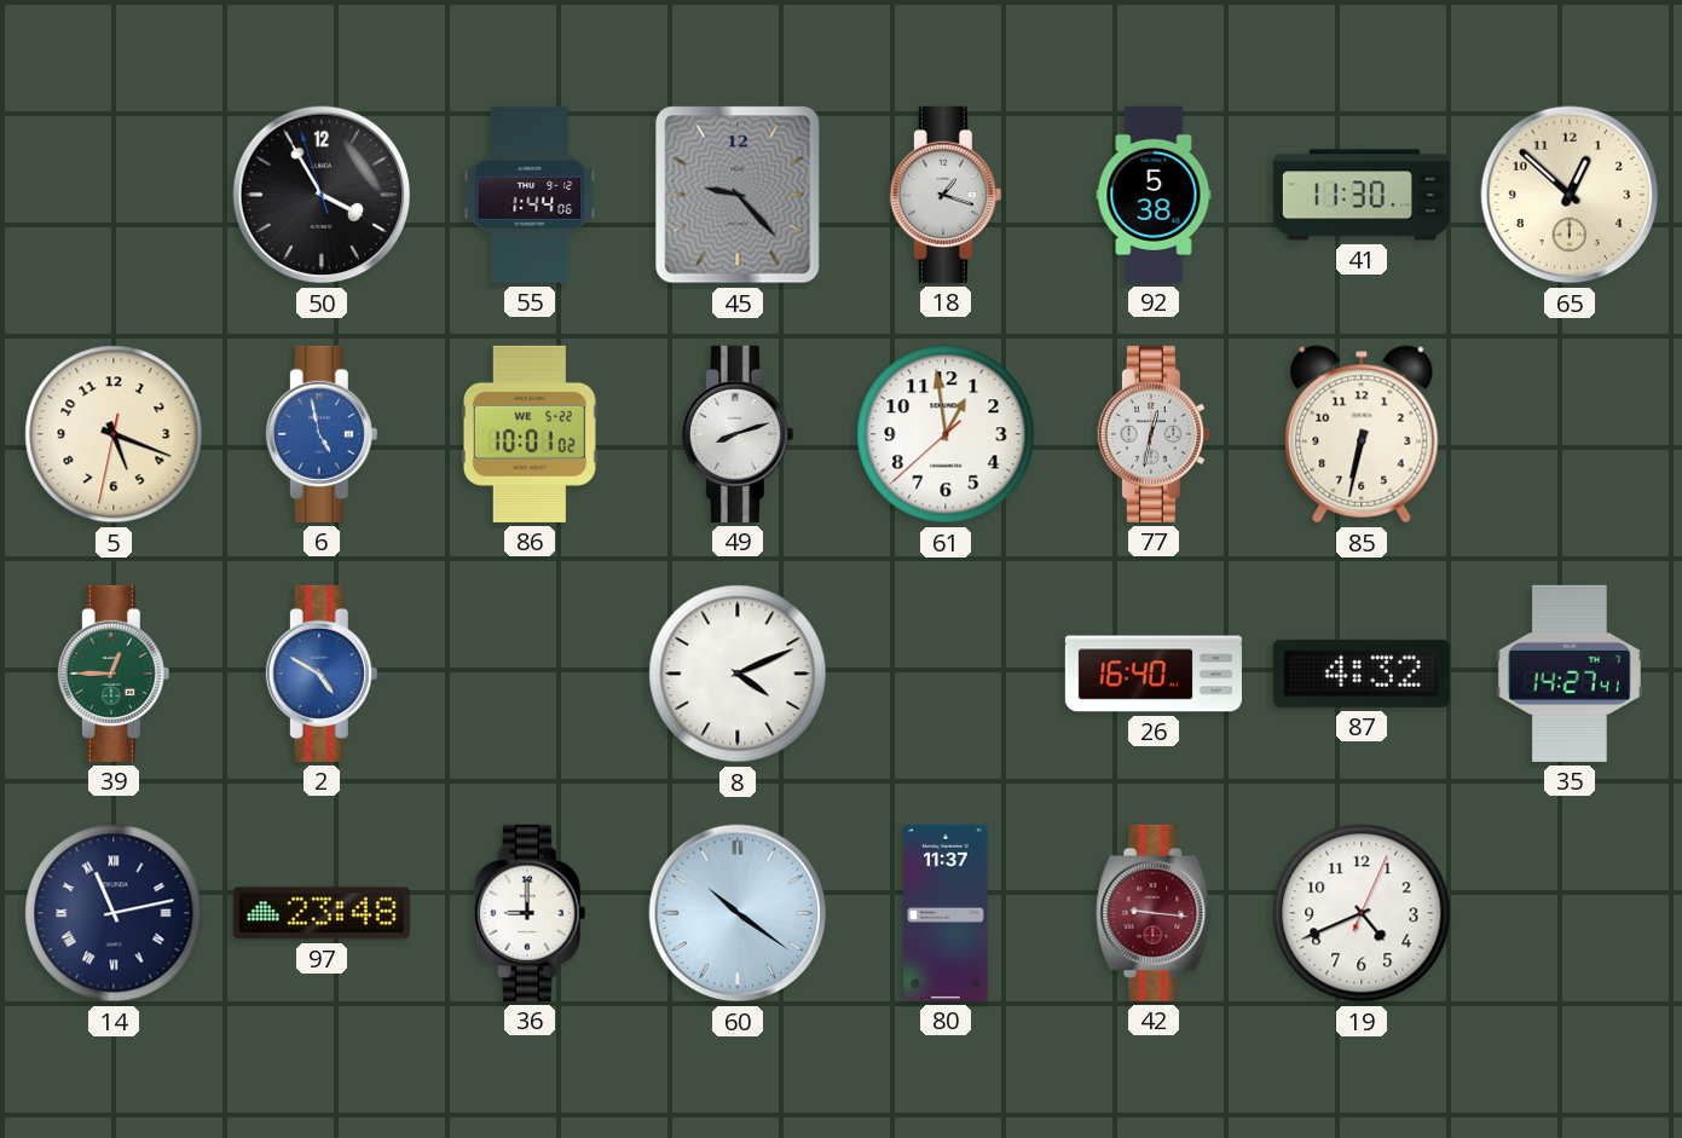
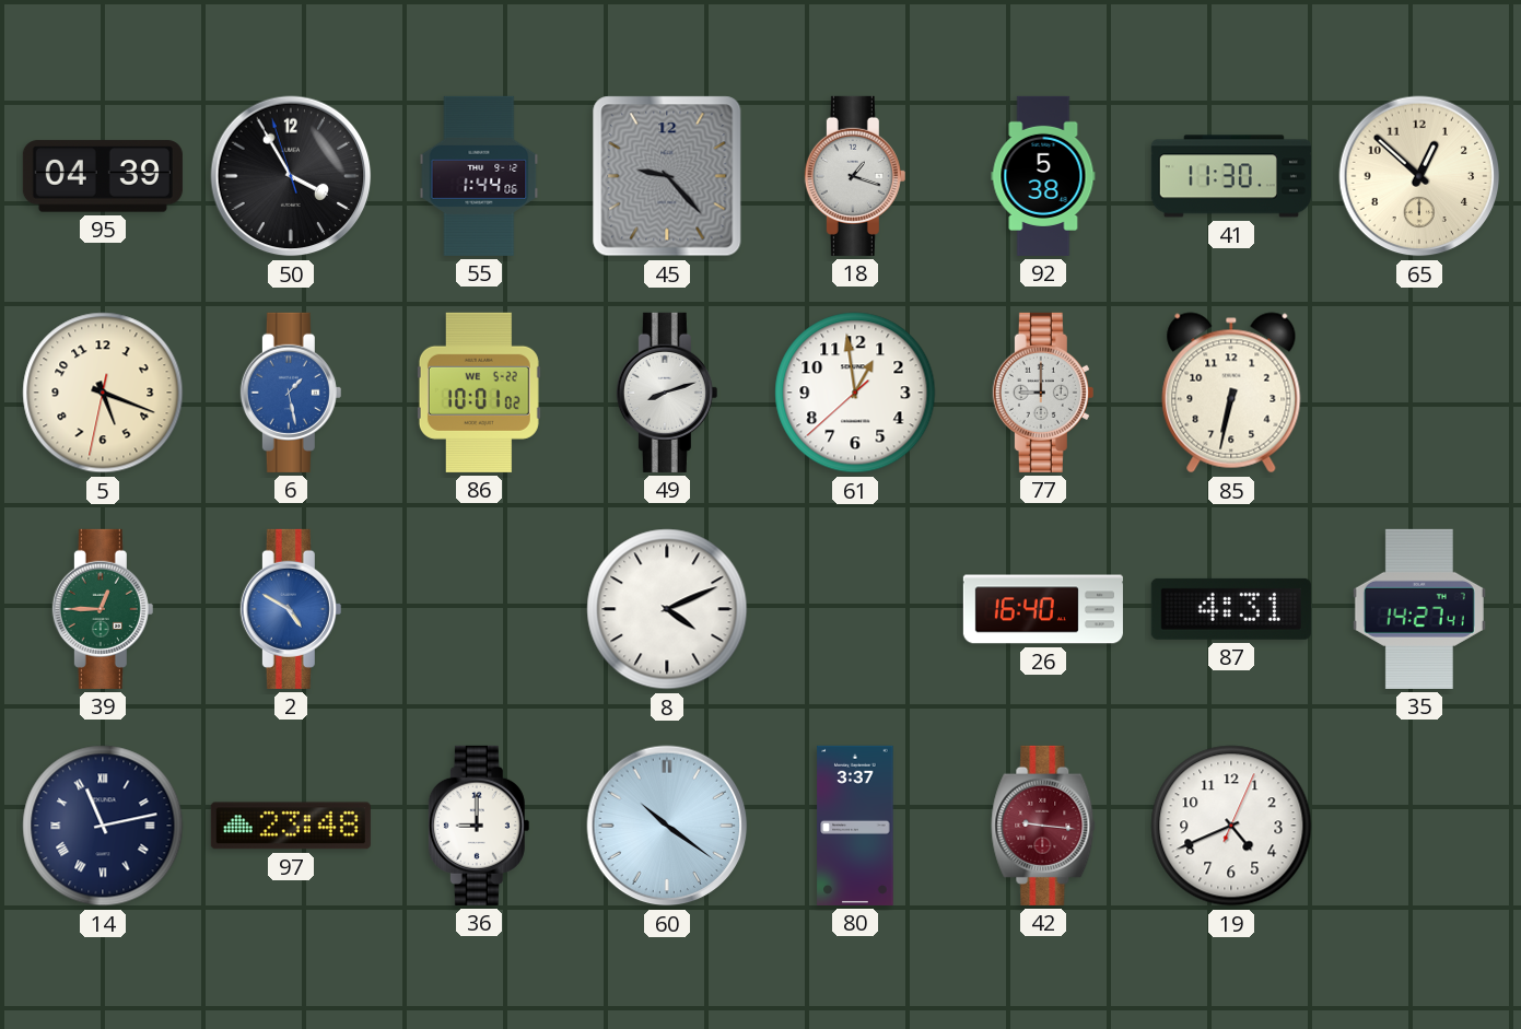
95: none -> 04:39 (103, 176)
6: 4:58 -> 1:28 (291, 393)
77: 12:32 -> 9:00 (1043, 393)
87: 4:32 -> 4:31 (1231, 609)
80: 11:37 -> 3:37 (855, 826)
